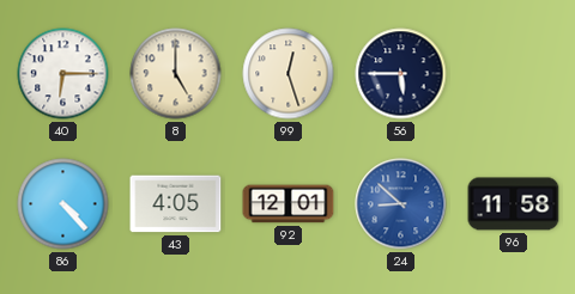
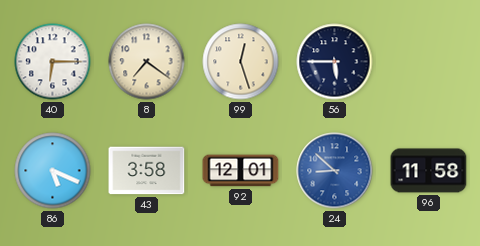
8: 5:00 -> 7:21 (147, 62)
86: 4:23 -> 5:19 (53, 171)
43: 4:05 -> 3:58 (147, 171)
